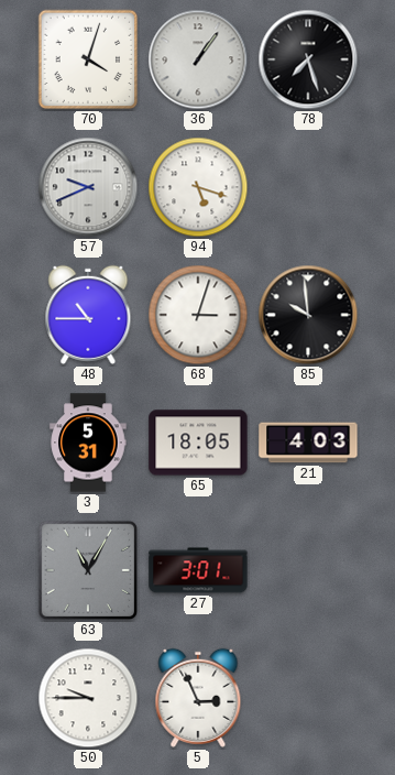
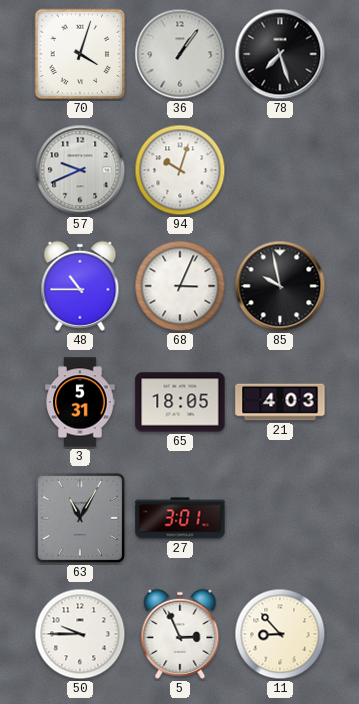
94: 5:18 -> 10:03 (180, 170)
68: 3:03 -> 3:04 (180, 286)
85: 9:59 -> 9:58 (280, 286)
11: none -> 8:53 (280, 634)
